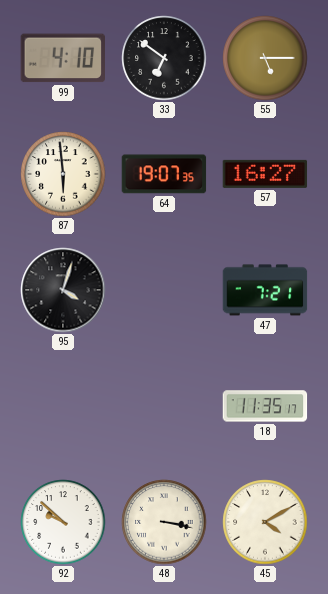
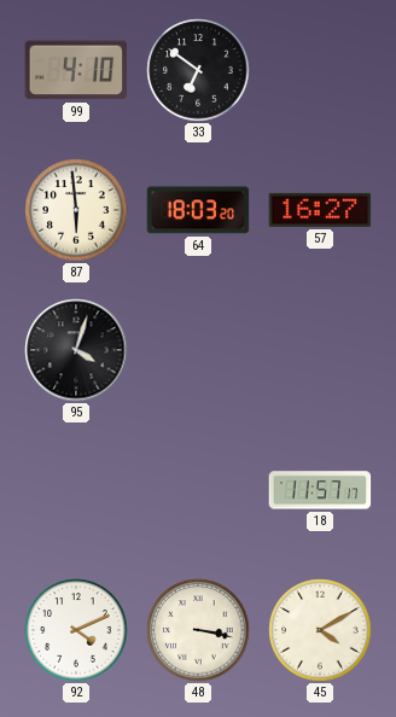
55: 5:15 -> none (265, 58)
64: 19:07 -> 18:03 (198, 210)
47: 7:21 -> none (265, 290)
18: 11:35 -> 11:57 (320, 490)
92: 9:52 -> 4:11 (76, 630)
